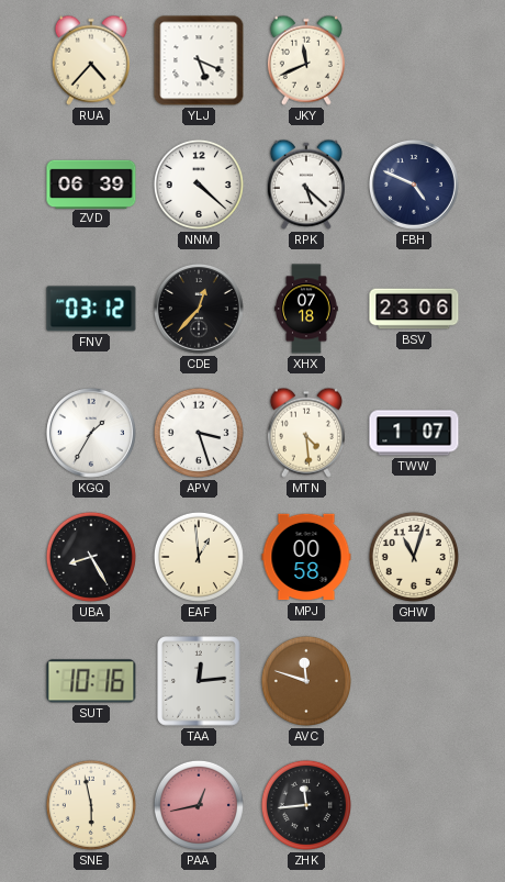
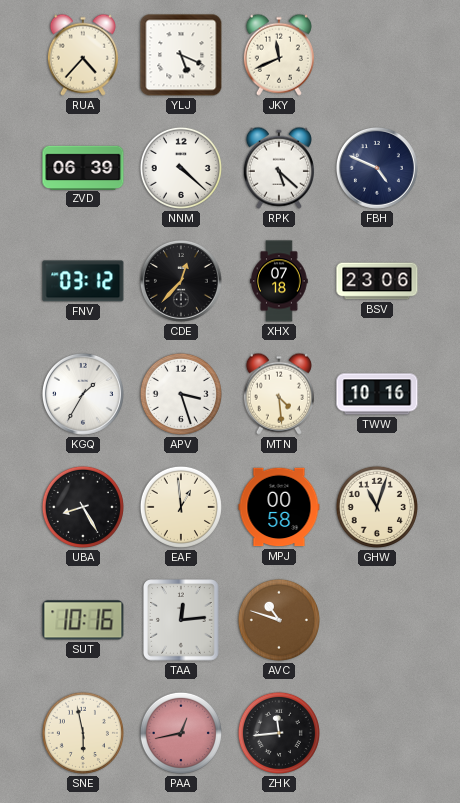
TWW: 1:07 -> 10:16 (377, 394)
AVC: 11:48 -> 10:48 (279, 620)
